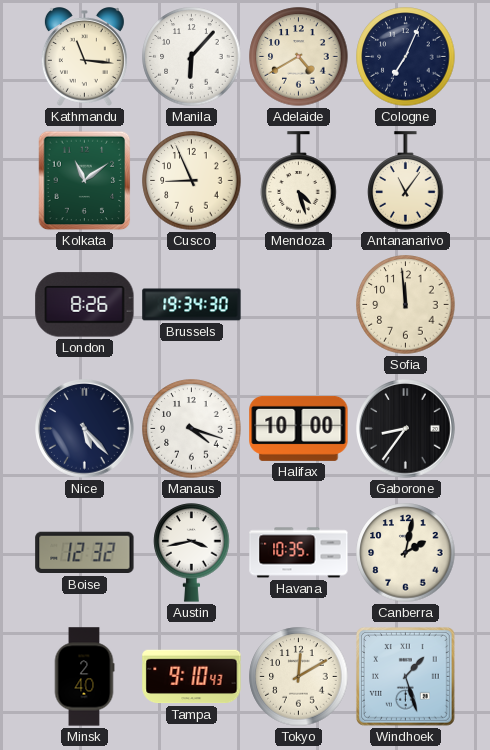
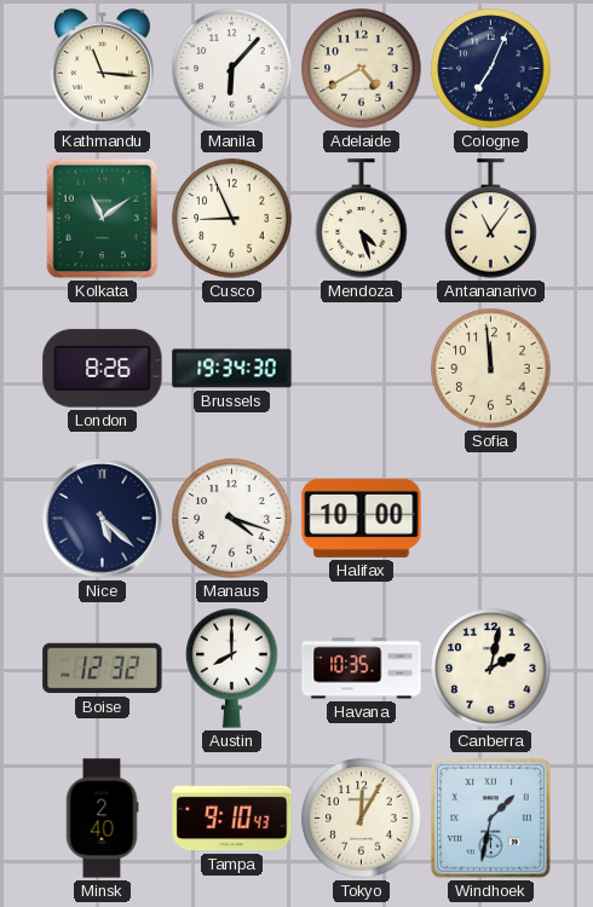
Nice: 5:23 -> 5:22 (103, 519)
Gaborone: 8:36 -> none (406, 429)
Austin: 3:43 -> 8:00 (232, 669)
Tokyo: 12:10 -> 12:05 (362, 819)
Windhoek: 1:27 -> 1:32 (490, 818)
